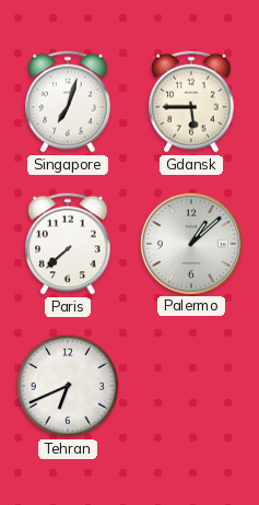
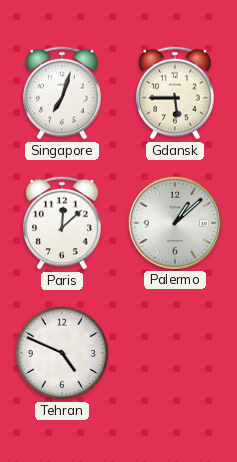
Paris: 7:38 -> 12:08 (63, 223)
Tehran: 6:41 -> 4:49 (62, 353)
